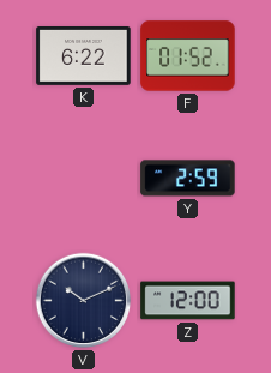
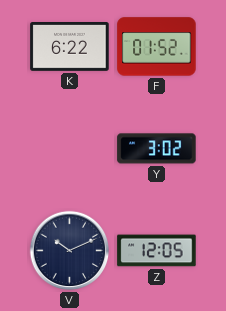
Y: 2:59 -> 3:02 (157, 149)
Z: 12:00 -> 12:05 (157, 251)
